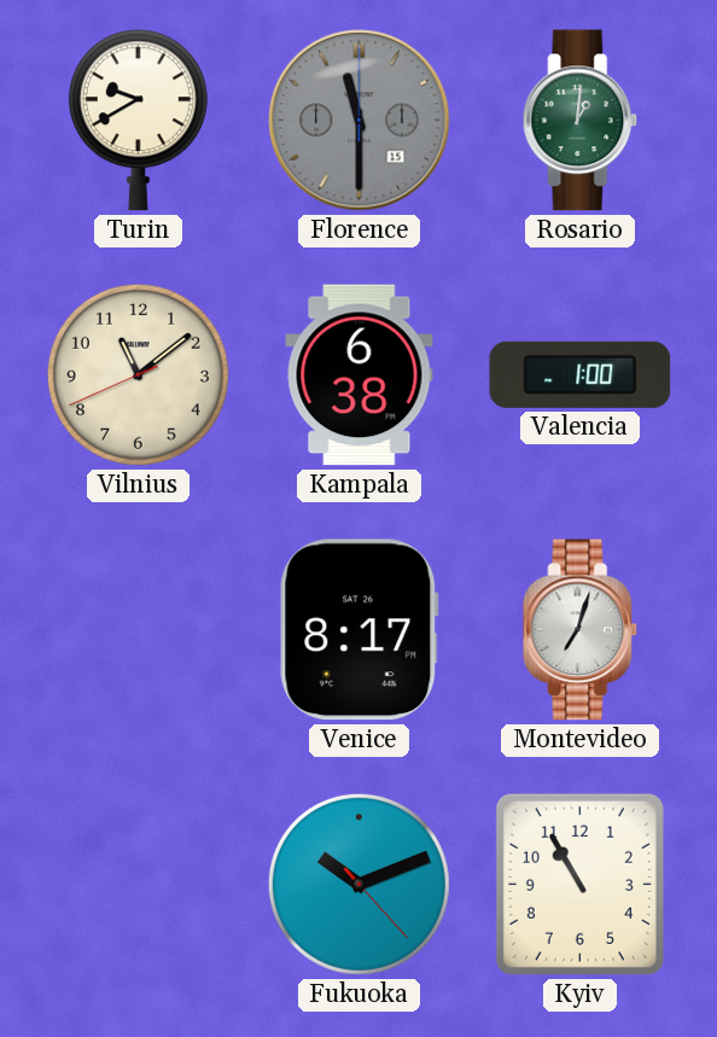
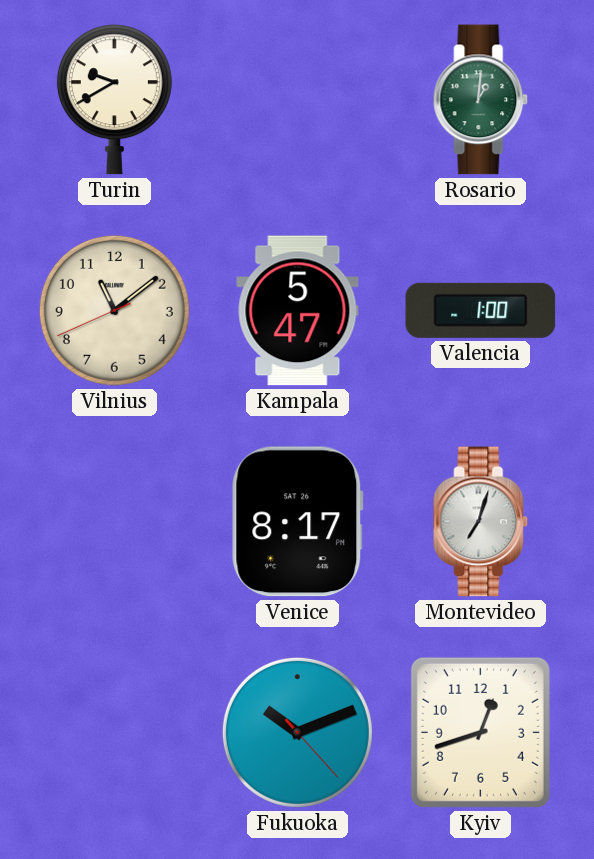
Florence: 11:30 -> none (360, 121)
Kampala: 6:38 -> 5:47 (298, 311)
Kyiv: 10:55 -> 12:42 (480, 732)
